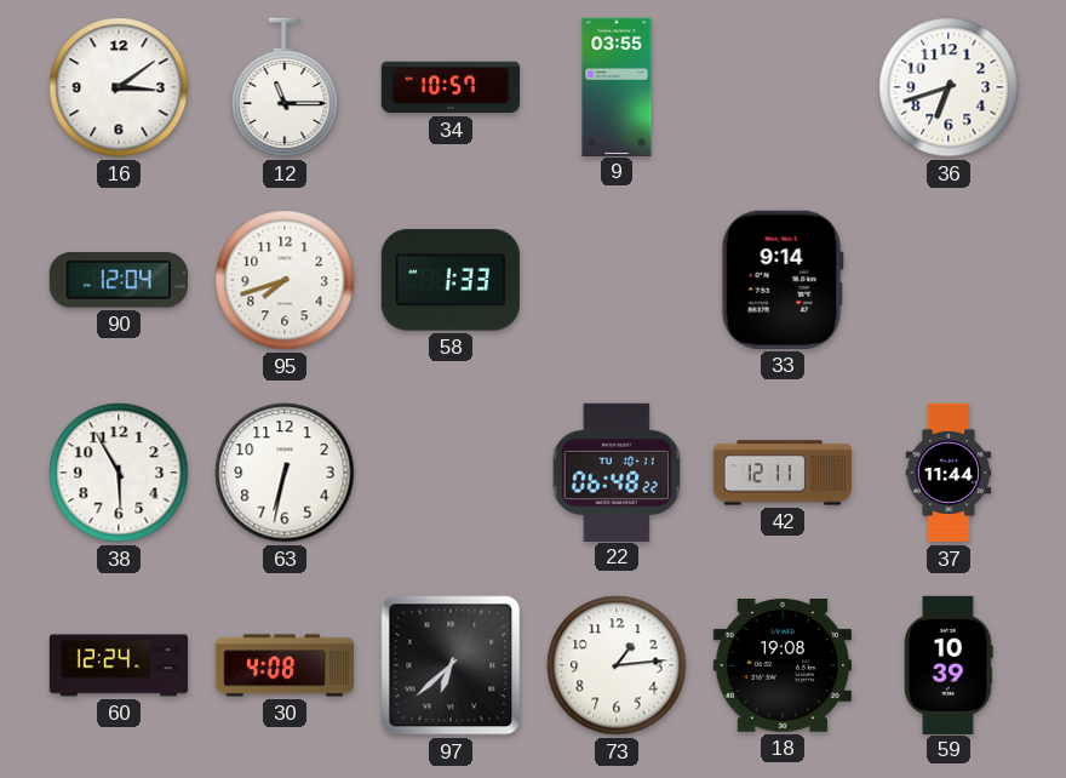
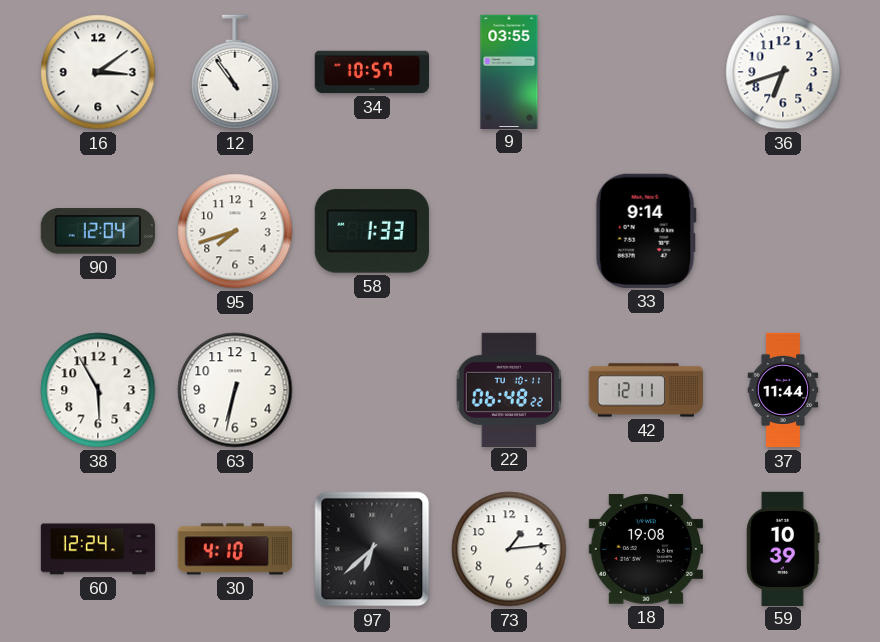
12: 11:15 -> 10:54 (235, 72)
30: 4:08 -> 4:10 (234, 549)
